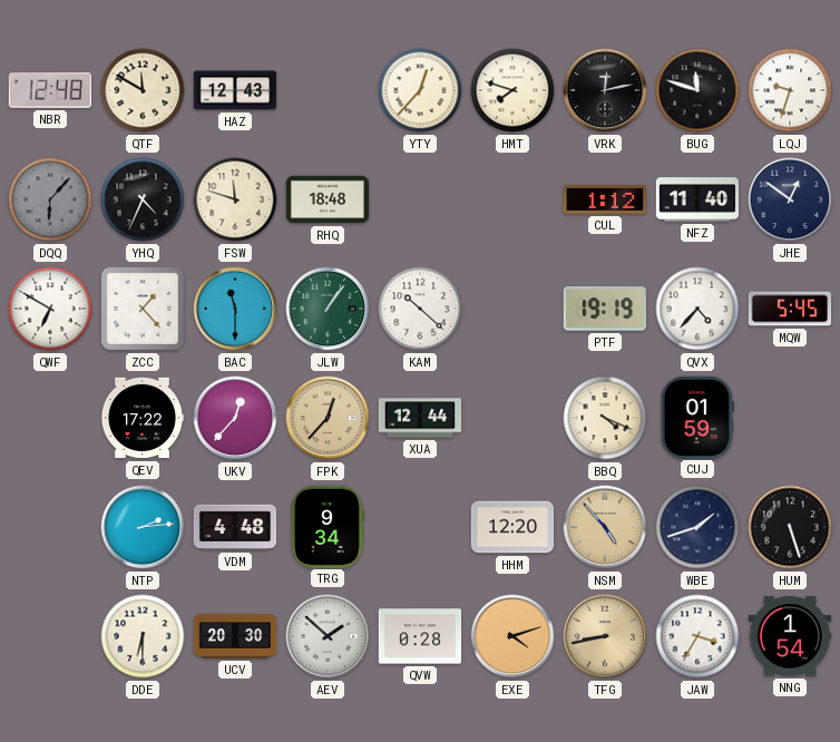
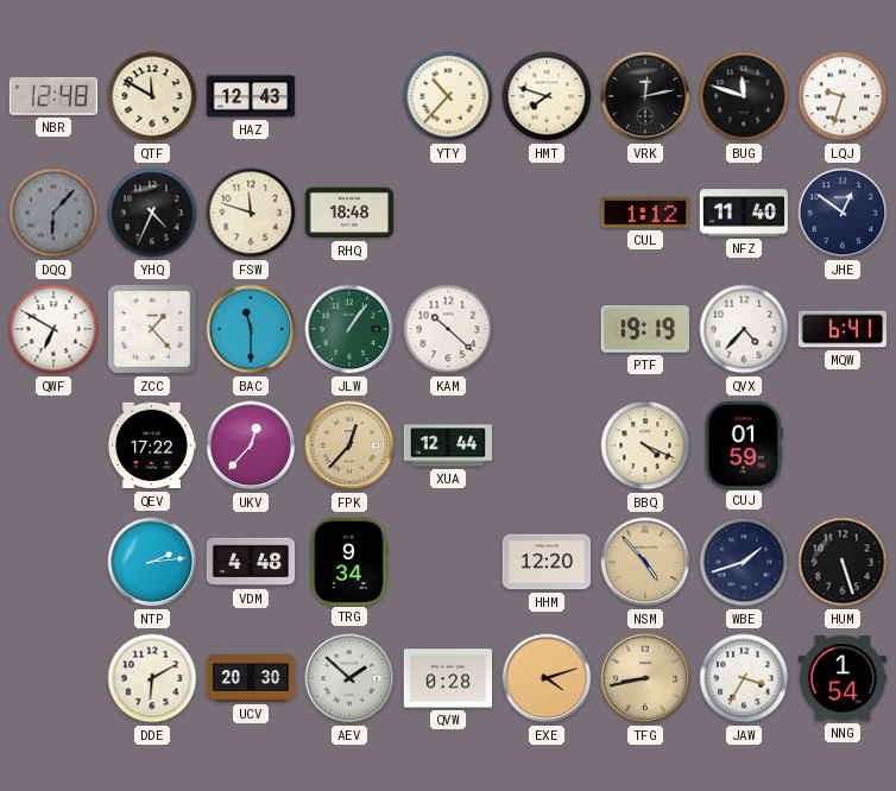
YTY: 12:37 -> 10:37 (448, 96)
MQW: 5:45 -> 6:41 (843, 329)
DDE: 6:30 -> 6:10 (152, 678)
